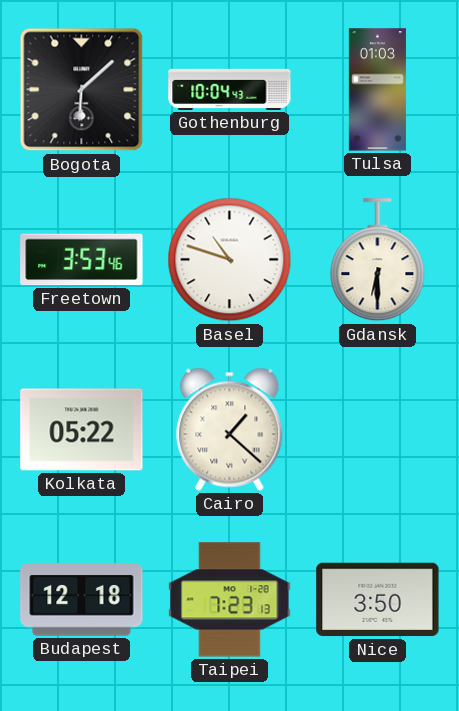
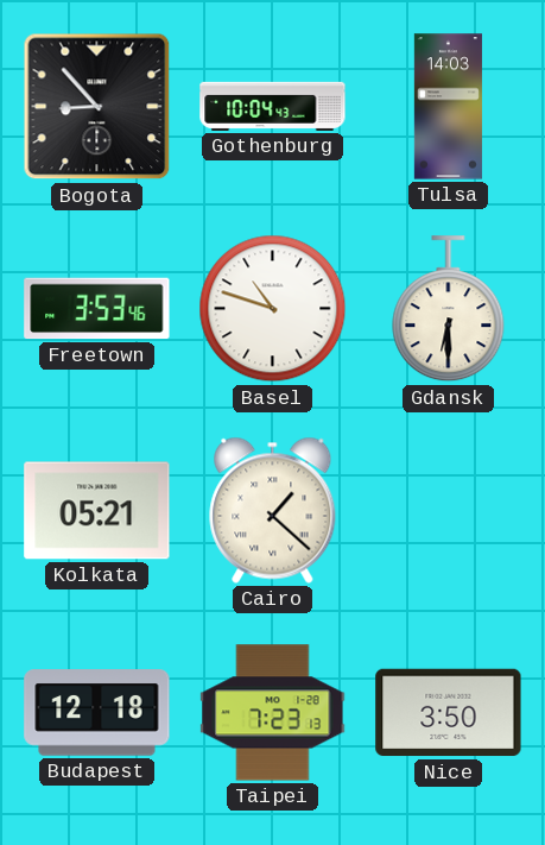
Bogota: 6:08 -> 8:53 (97, 107)
Tulsa: 01:03 -> 14:03 (448, 107)
Kolkata: 05:22 -> 05:21 (97, 511)
